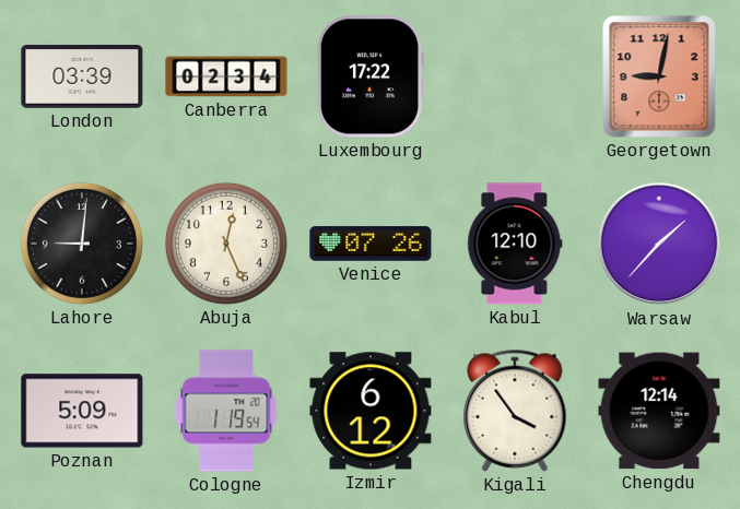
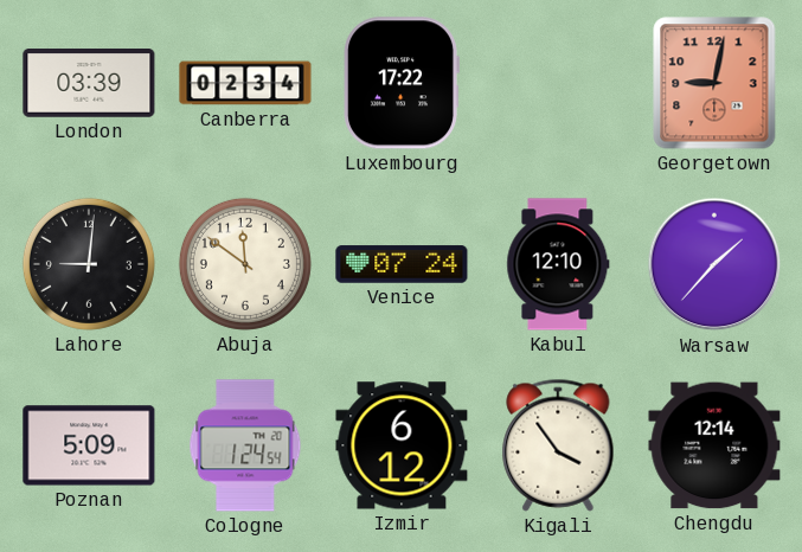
Abuja: 12:26 -> 11:51 (245, 264)
Venice: 07:26 -> 07:24 (402, 264)
Cologne: 1:19 -> 1:24 (245, 445)
